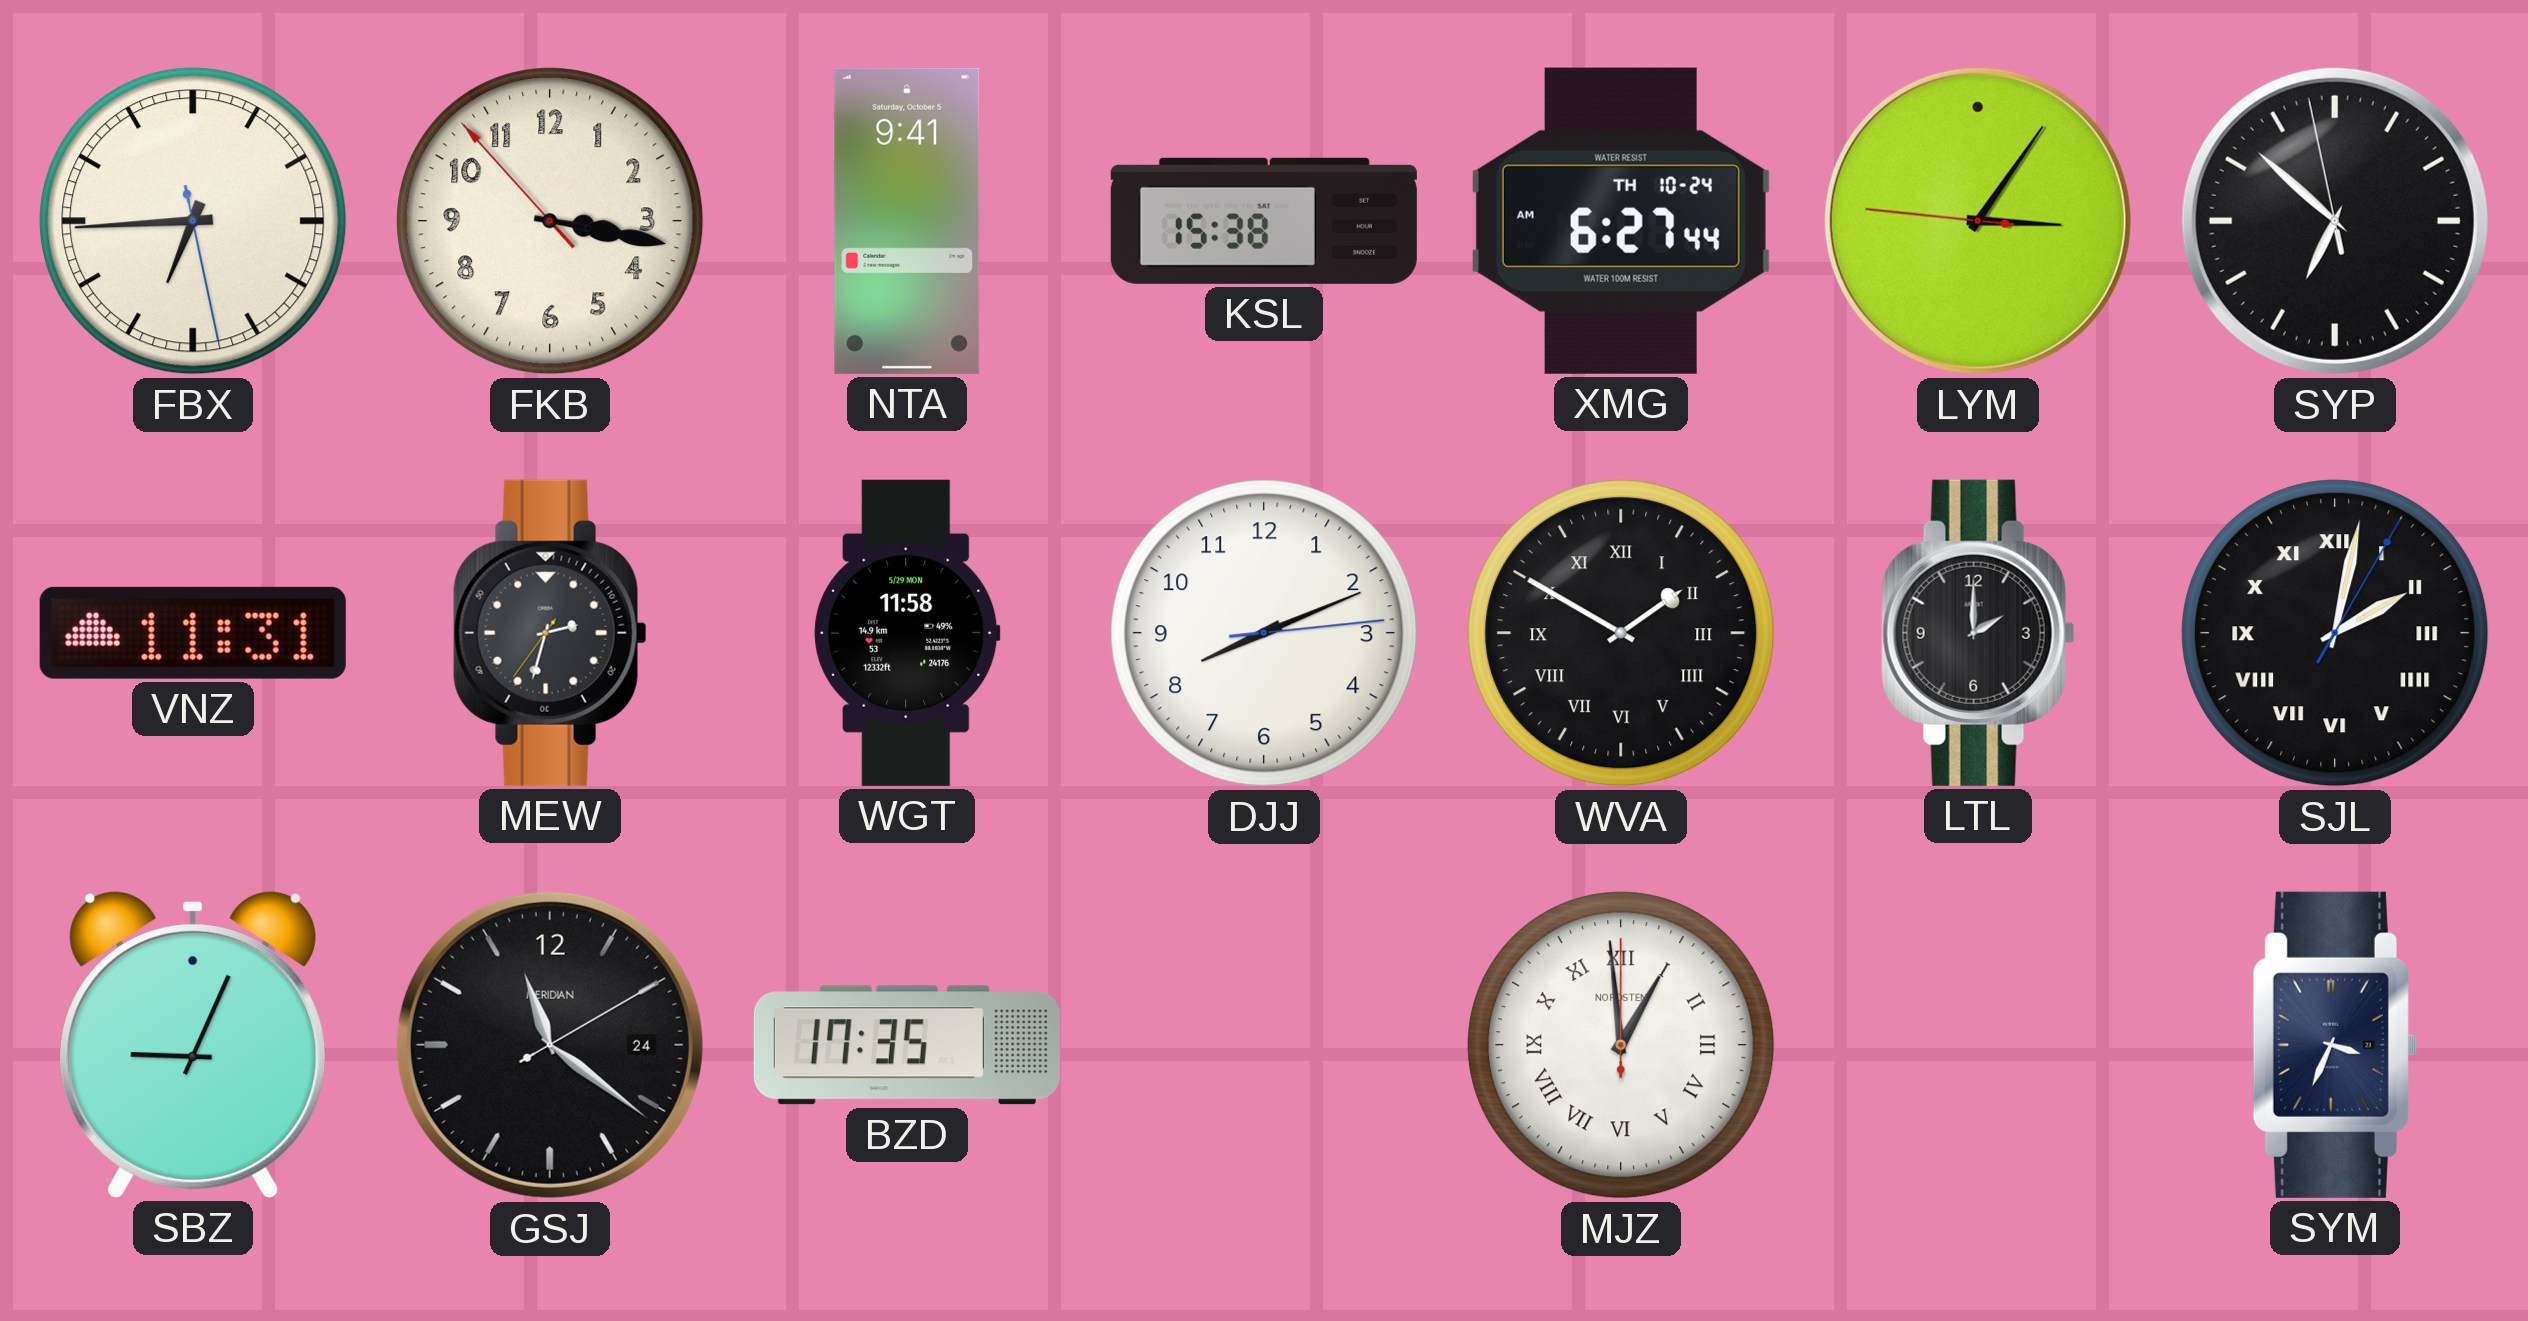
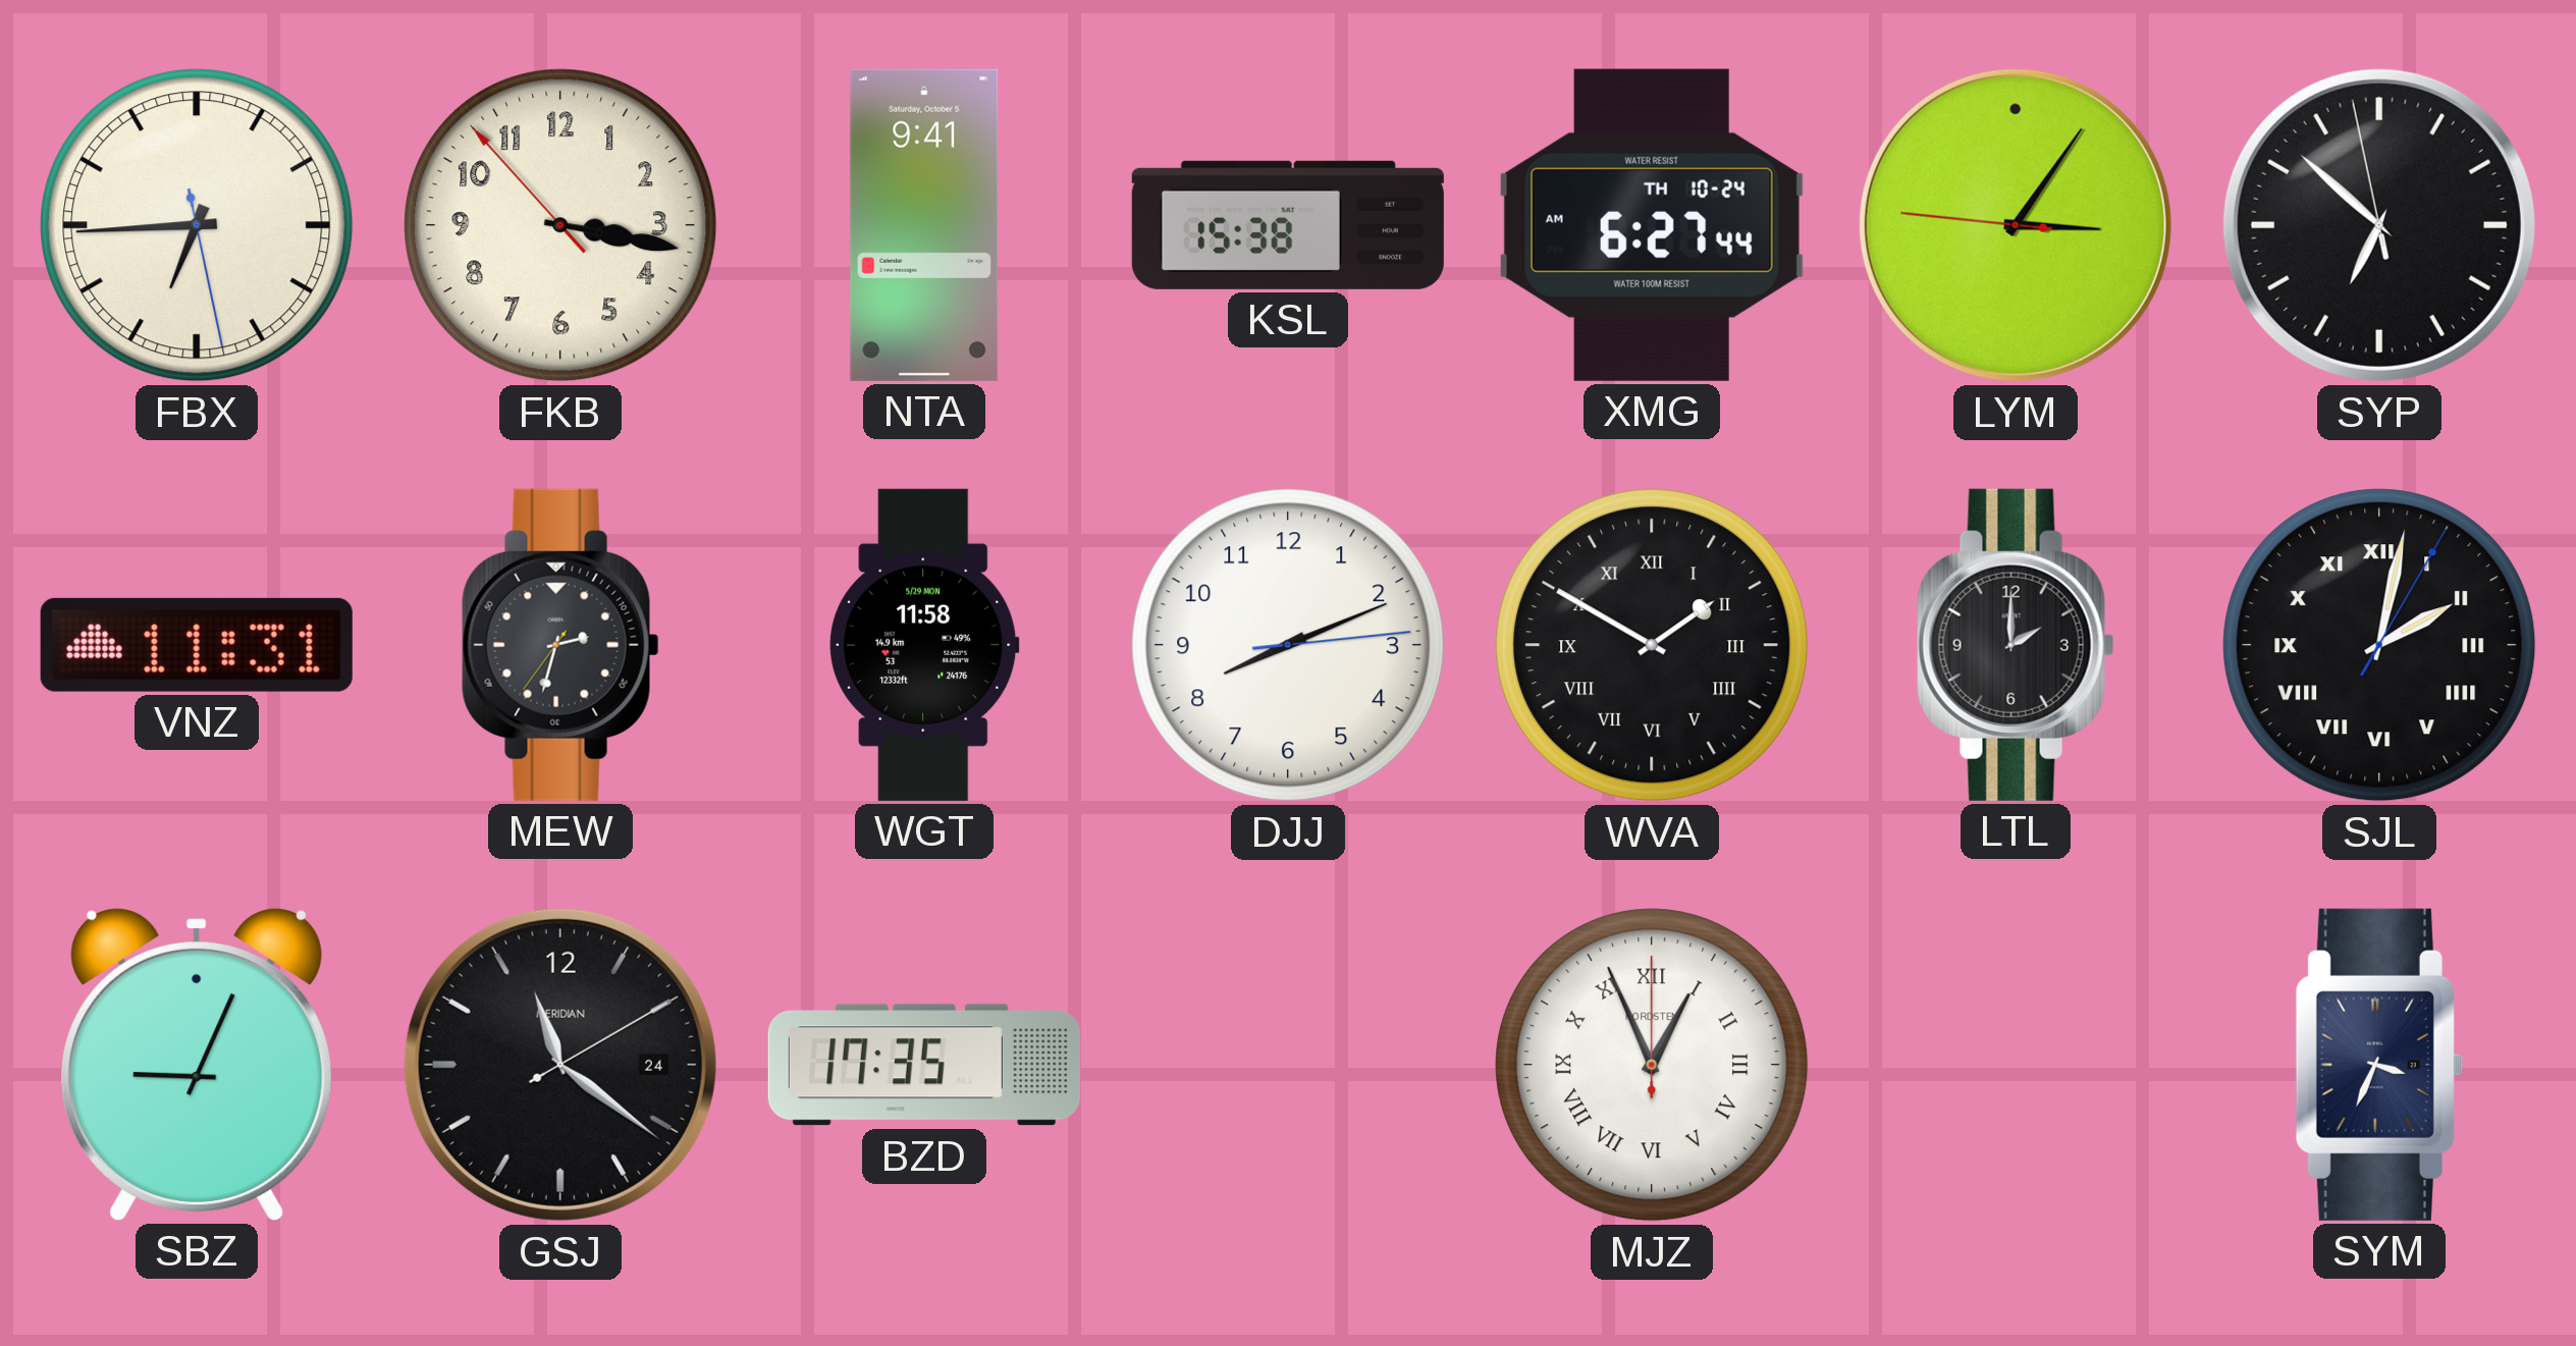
MJZ: 12:59 -> 12:56 (1652, 1065)
